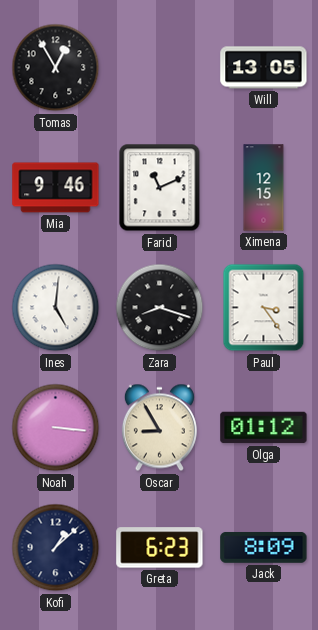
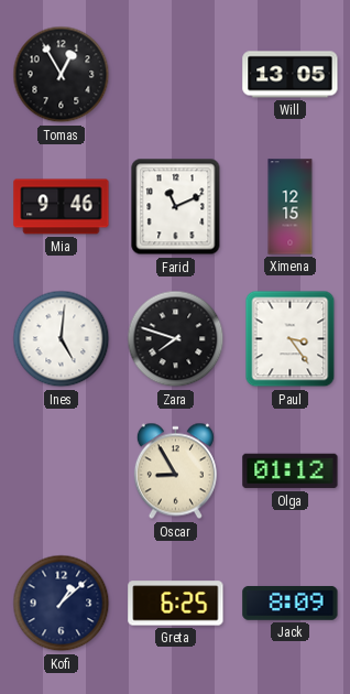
Zara: 8:18 -> 7:48 (176, 339)
Noah: 3:16 -> none (56, 428)
Greta: 6:23 -> 6:25 (176, 604)
